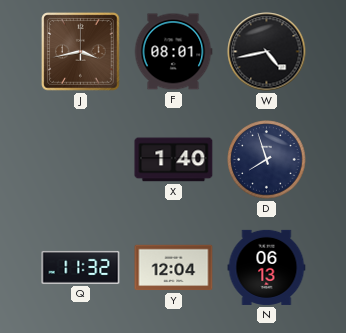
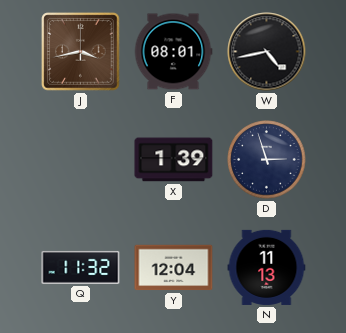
X: 1:40 -> 1:39 (174, 160)
D: 7:57 -> 2:57 (267, 160)
N: 06:13 -> 11:13 (267, 267)
